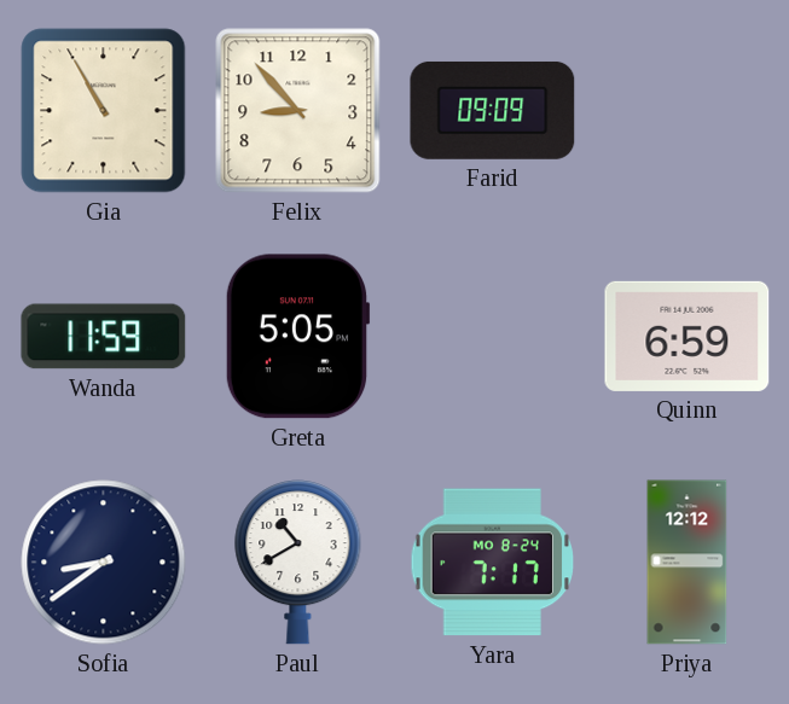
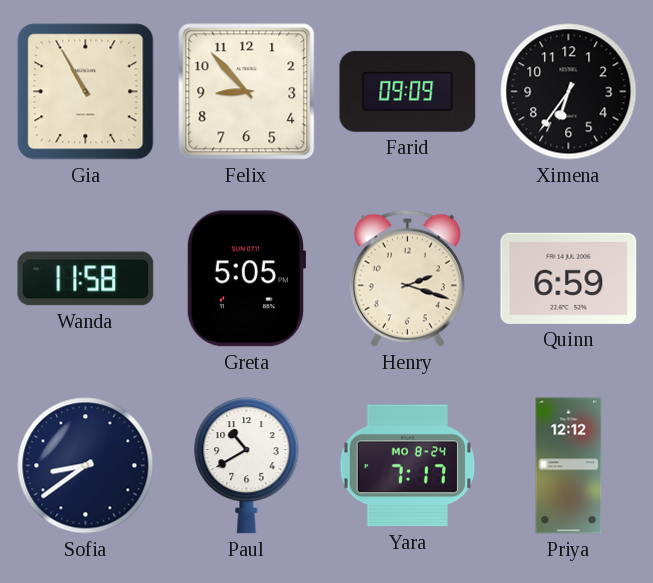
Ximena: none -> 6:36 (569, 92)
Wanda: 11:59 -> 11:58 (86, 279)
Henry: none -> 2:18 (407, 278)
